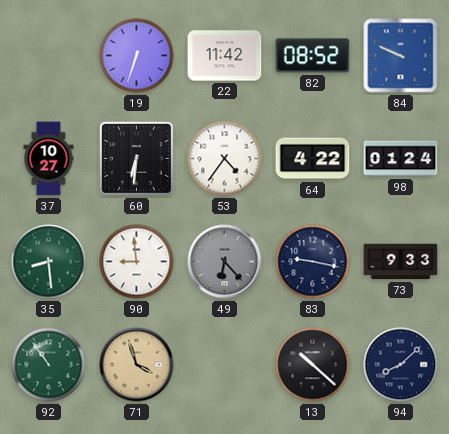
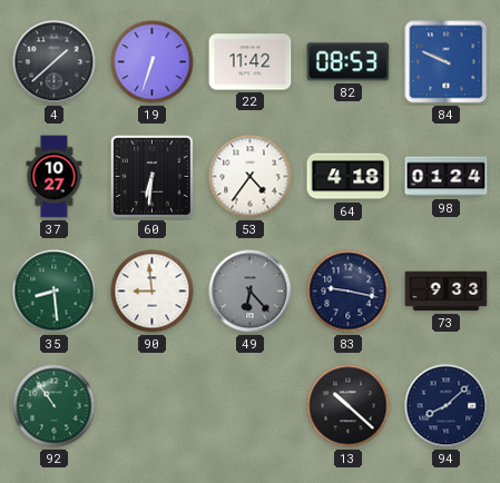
4: none -> 1:38 (55, 62)
82: 08:52 -> 08:53 (349, 62)
64: 4:22 -> 4:18 (349, 177)
71: 3:57 -> none (137, 365)
